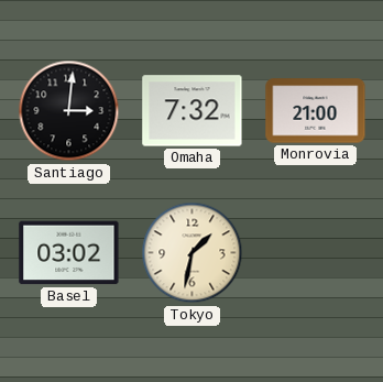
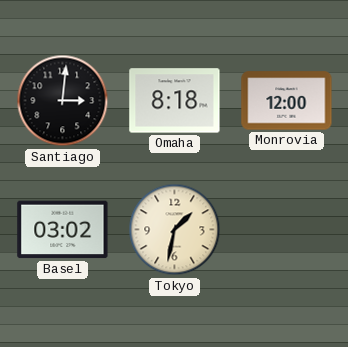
Omaha: 7:32 -> 8:18 (175, 101)
Monrovia: 21:00 -> 12:00 (287, 101)
